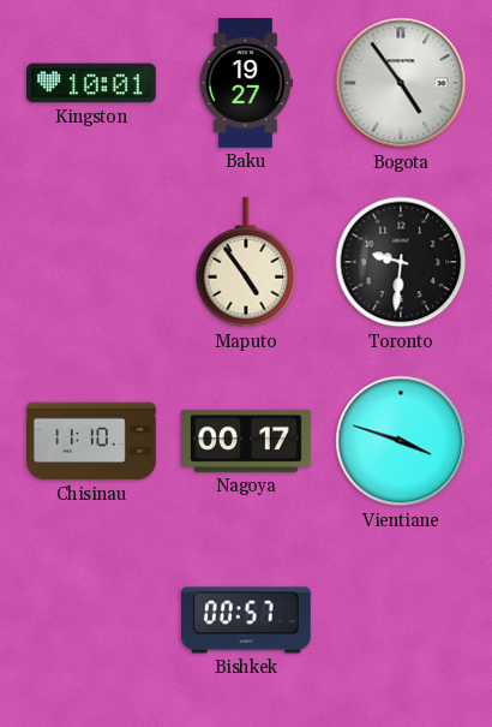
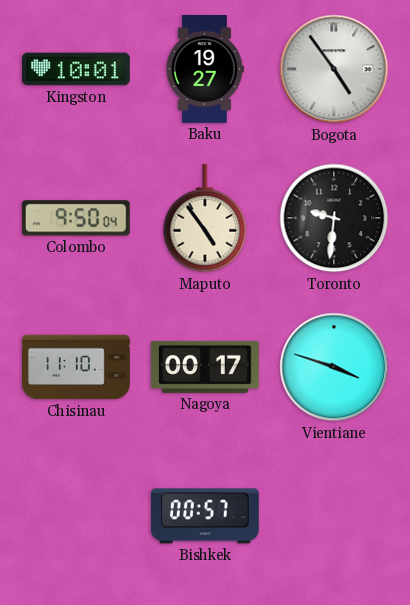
Colombo: none -> 9:50 (76, 218)
